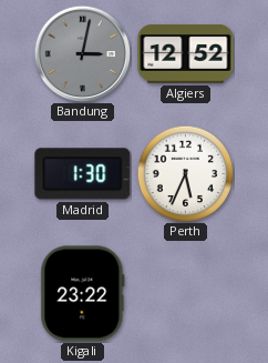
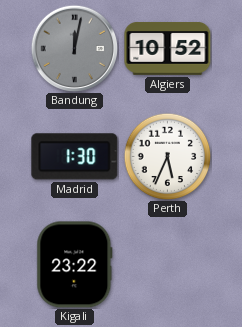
Bandung: 3:02 -> 12:02 (74, 48)
Algiers: 12:52 -> 10:52 (168, 49)
